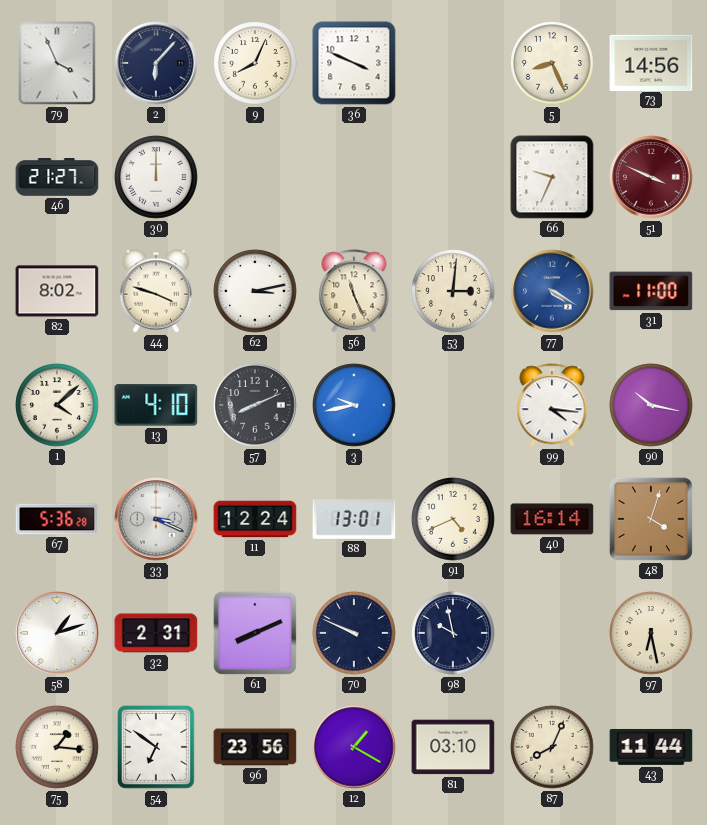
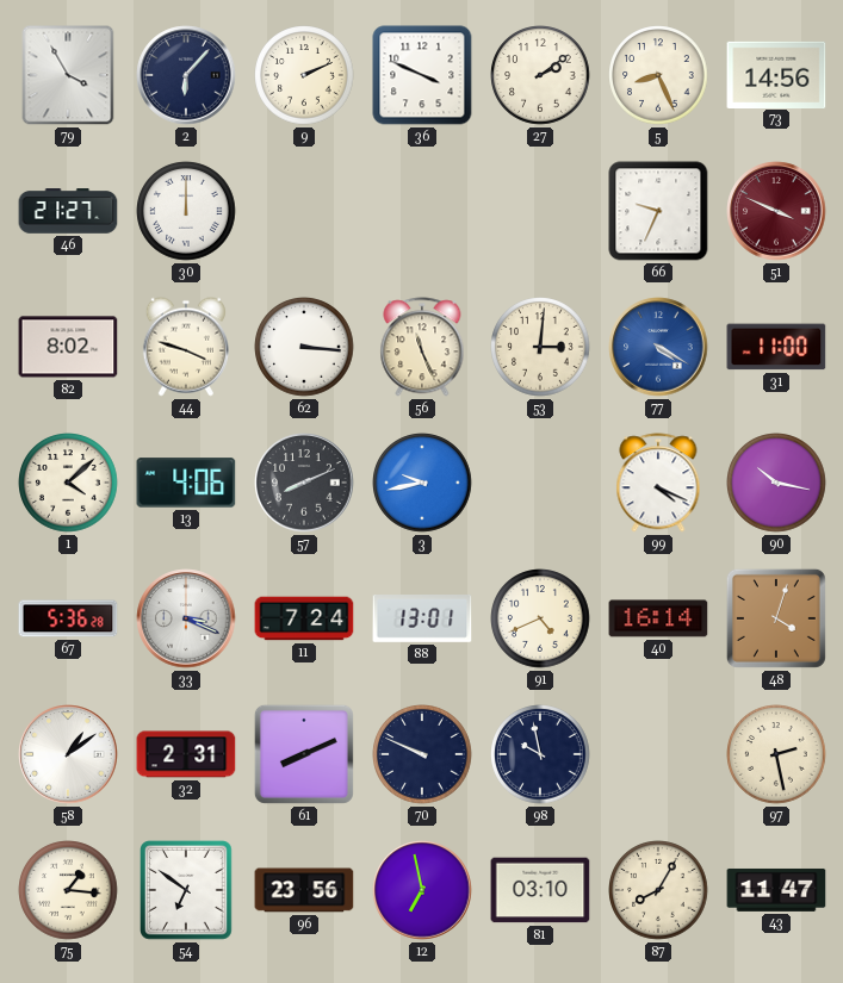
79: 3:56 -> 3:55 (68, 75)
9: 8:04 -> 2:11 (304, 75)
27: none -> 2:09 (540, 75)
62: 3:13 -> 3:16 (304, 347)
13: 4:10 -> 4:06 (186, 483)
99: 4:16 -> 4:19 (658, 483)
11: 12:24 -> 7:24 (304, 618)
58: 1:12 -> 1:09 (68, 754)
97: 6:28 -> 2:28 (776, 754)
12: 1:20 -> 6:58 (422, 890)
87: 8:04 -> 8:05 (658, 890)
43: 11:44 -> 11:47 (776, 890)
